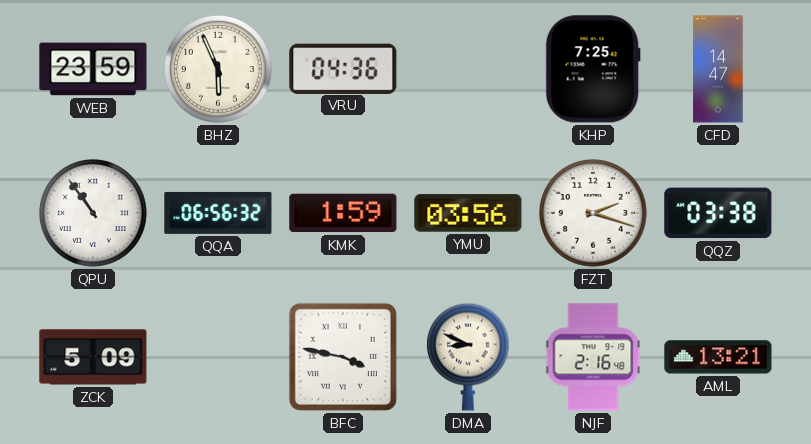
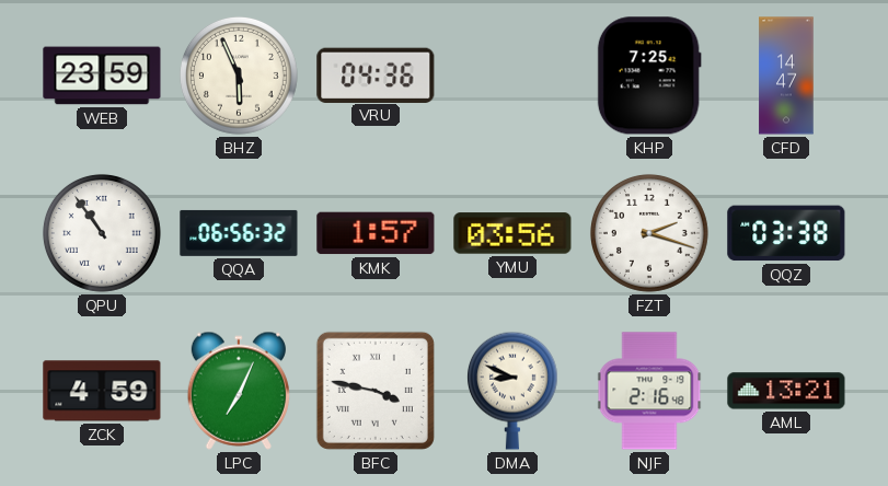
KMK: 1:59 -> 1:57 (376, 233)
ZCK: 5:09 -> 4:59 (102, 391)
LPC: none -> 7:04 (239, 391)
